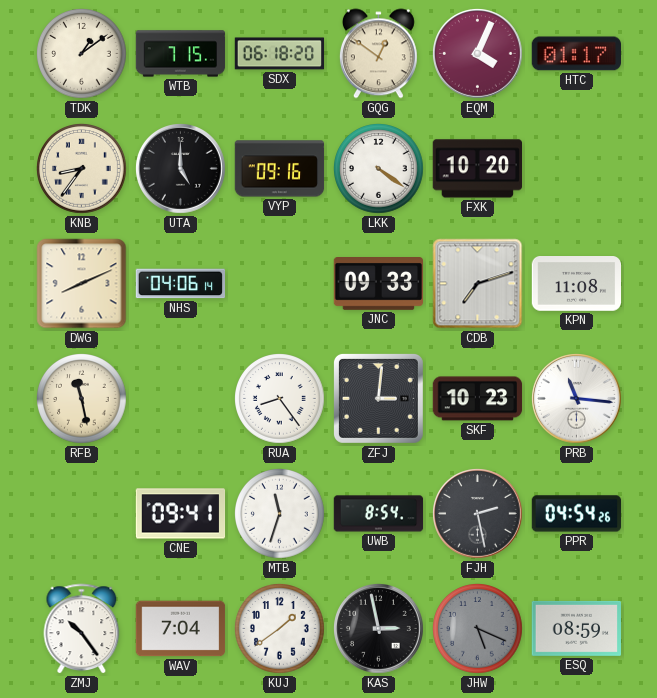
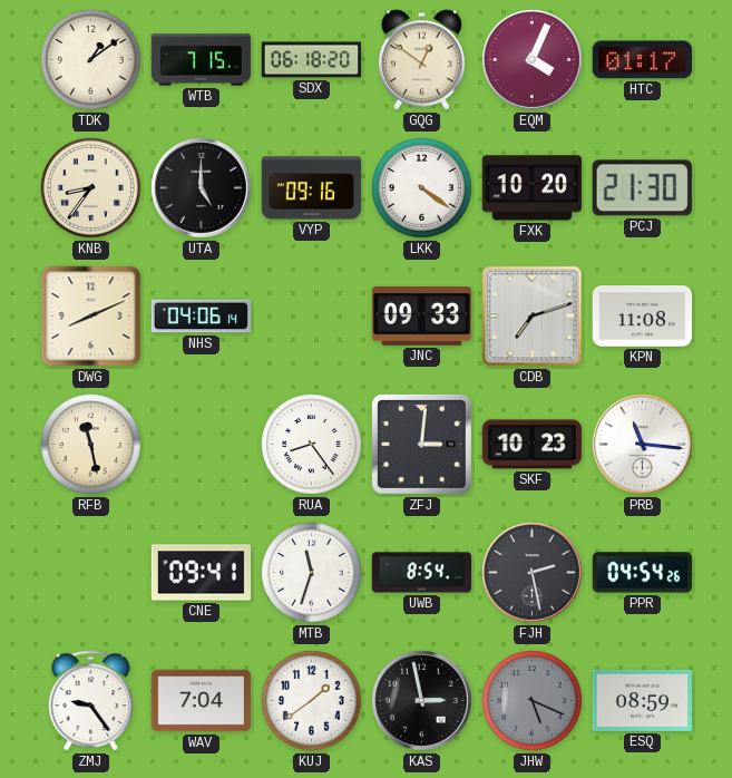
PCJ: none -> 21:30 (642, 188)
ZMJ: 10:24 -> 9:24 (91, 701)
